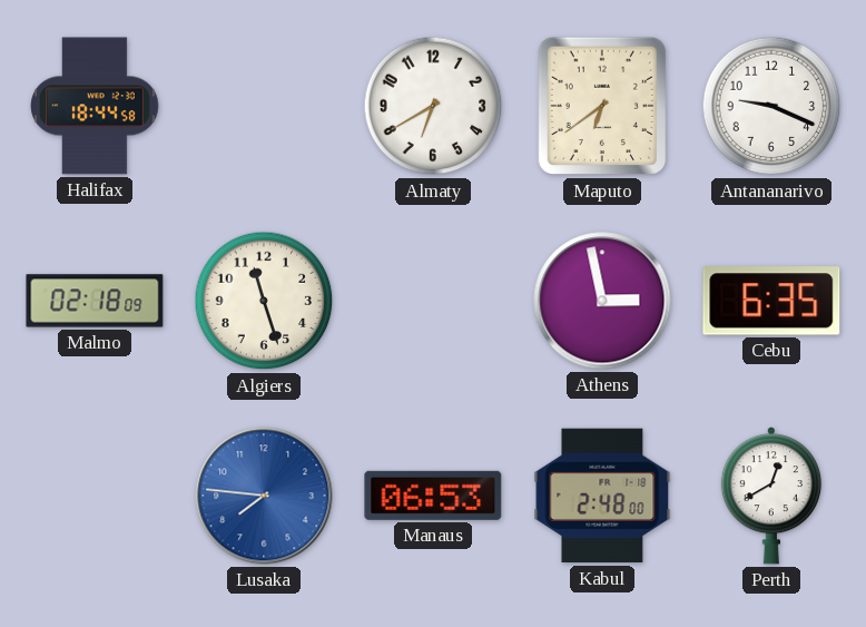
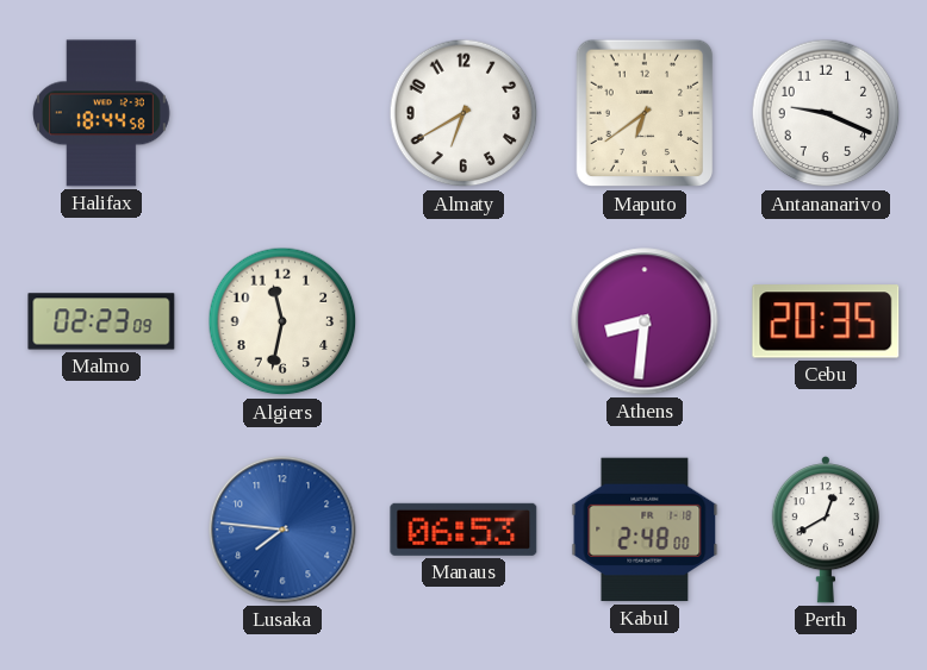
Malmo: 02:18 -> 02:23 (101, 321)
Algiers: 11:27 -> 11:32 (282, 321)
Athens: 2:58 -> 8:31 (645, 321)
Cebu: 6:35 -> 20:35 (826, 321)
